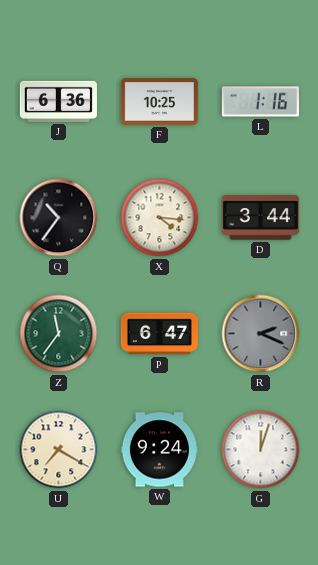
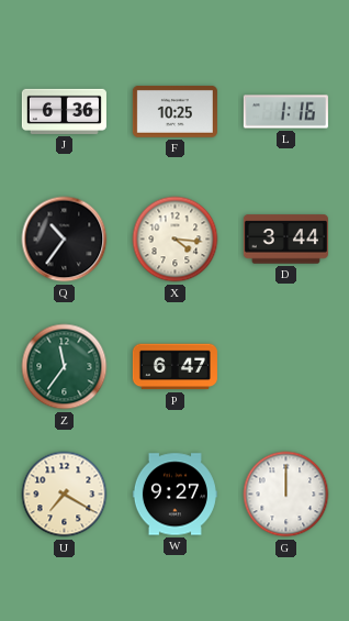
R: 2:19 -> none (261, 334)
W: 9:24 -> 9:27 (174, 495)
G: 12:03 -> 12:00 (286, 495)
